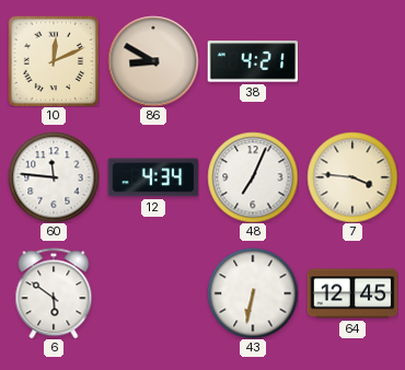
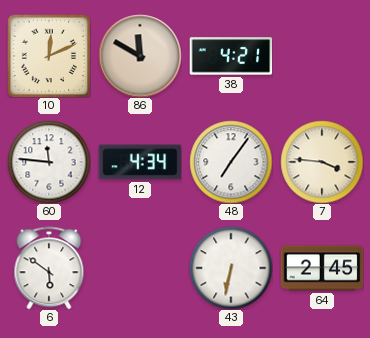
86: 8:50 -> 11:50 (140, 56)
48: 7:04 -> 7:06 (231, 162)
64: 12:45 -> 2:45 (322, 268)
